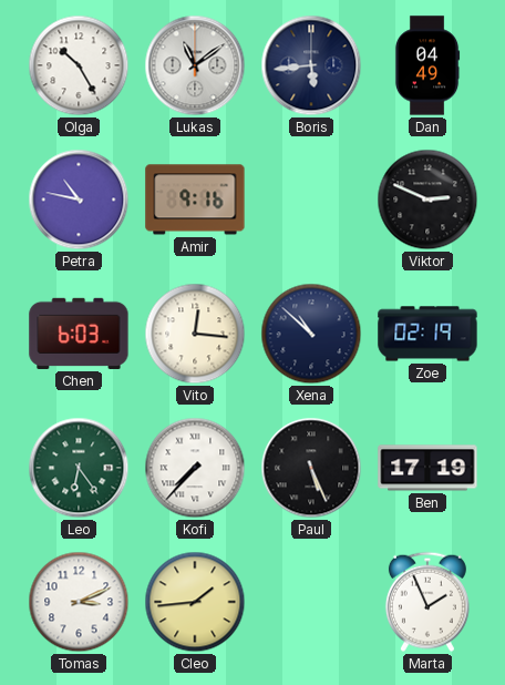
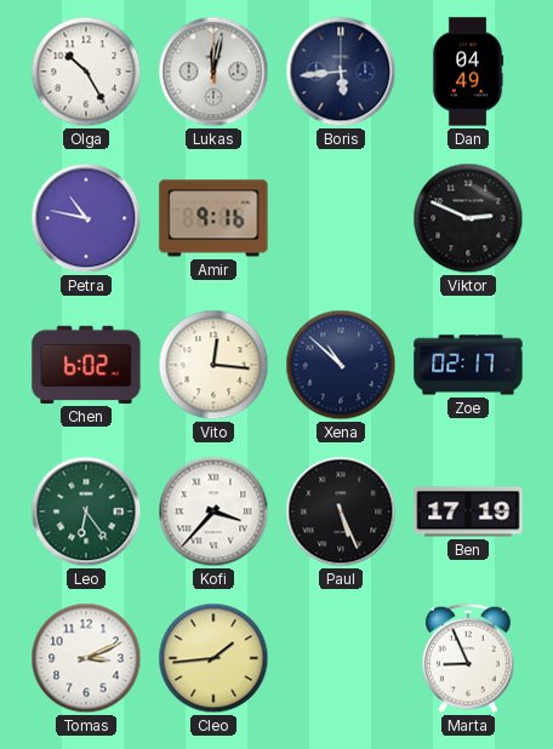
Lukas: 11:09 -> 12:02 (213, 72)
Chen: 6:03 -> 6:02 (86, 365)
Zoe: 02:19 -> 02:17 (468, 365)
Kofi: 7:37 -> 3:37 (213, 511)
Marta: 1:56 -> 8:56 (468, 658)
